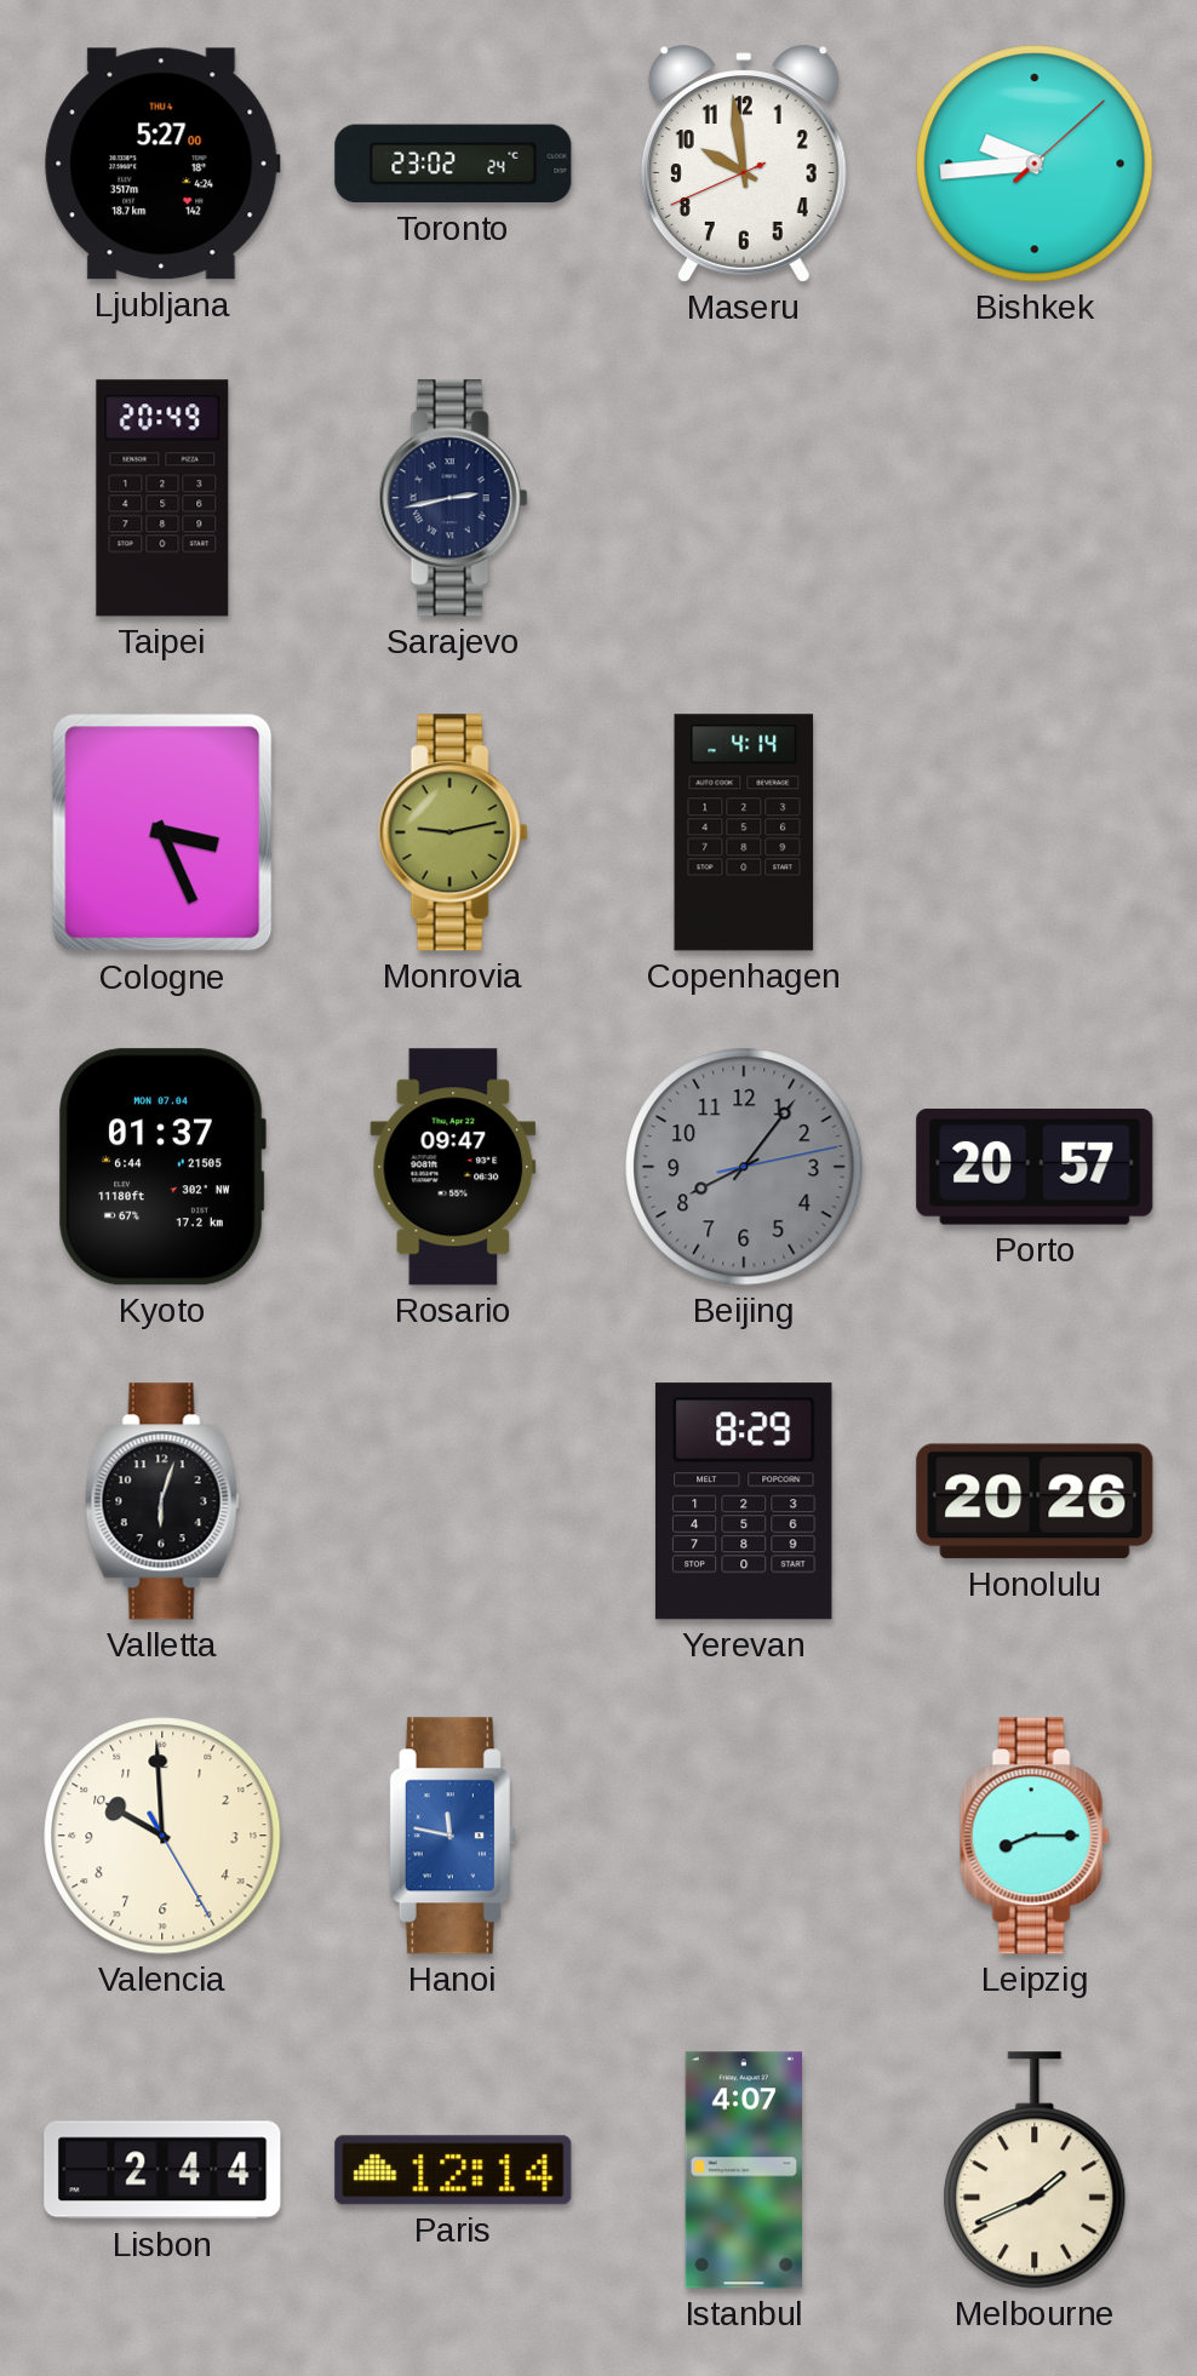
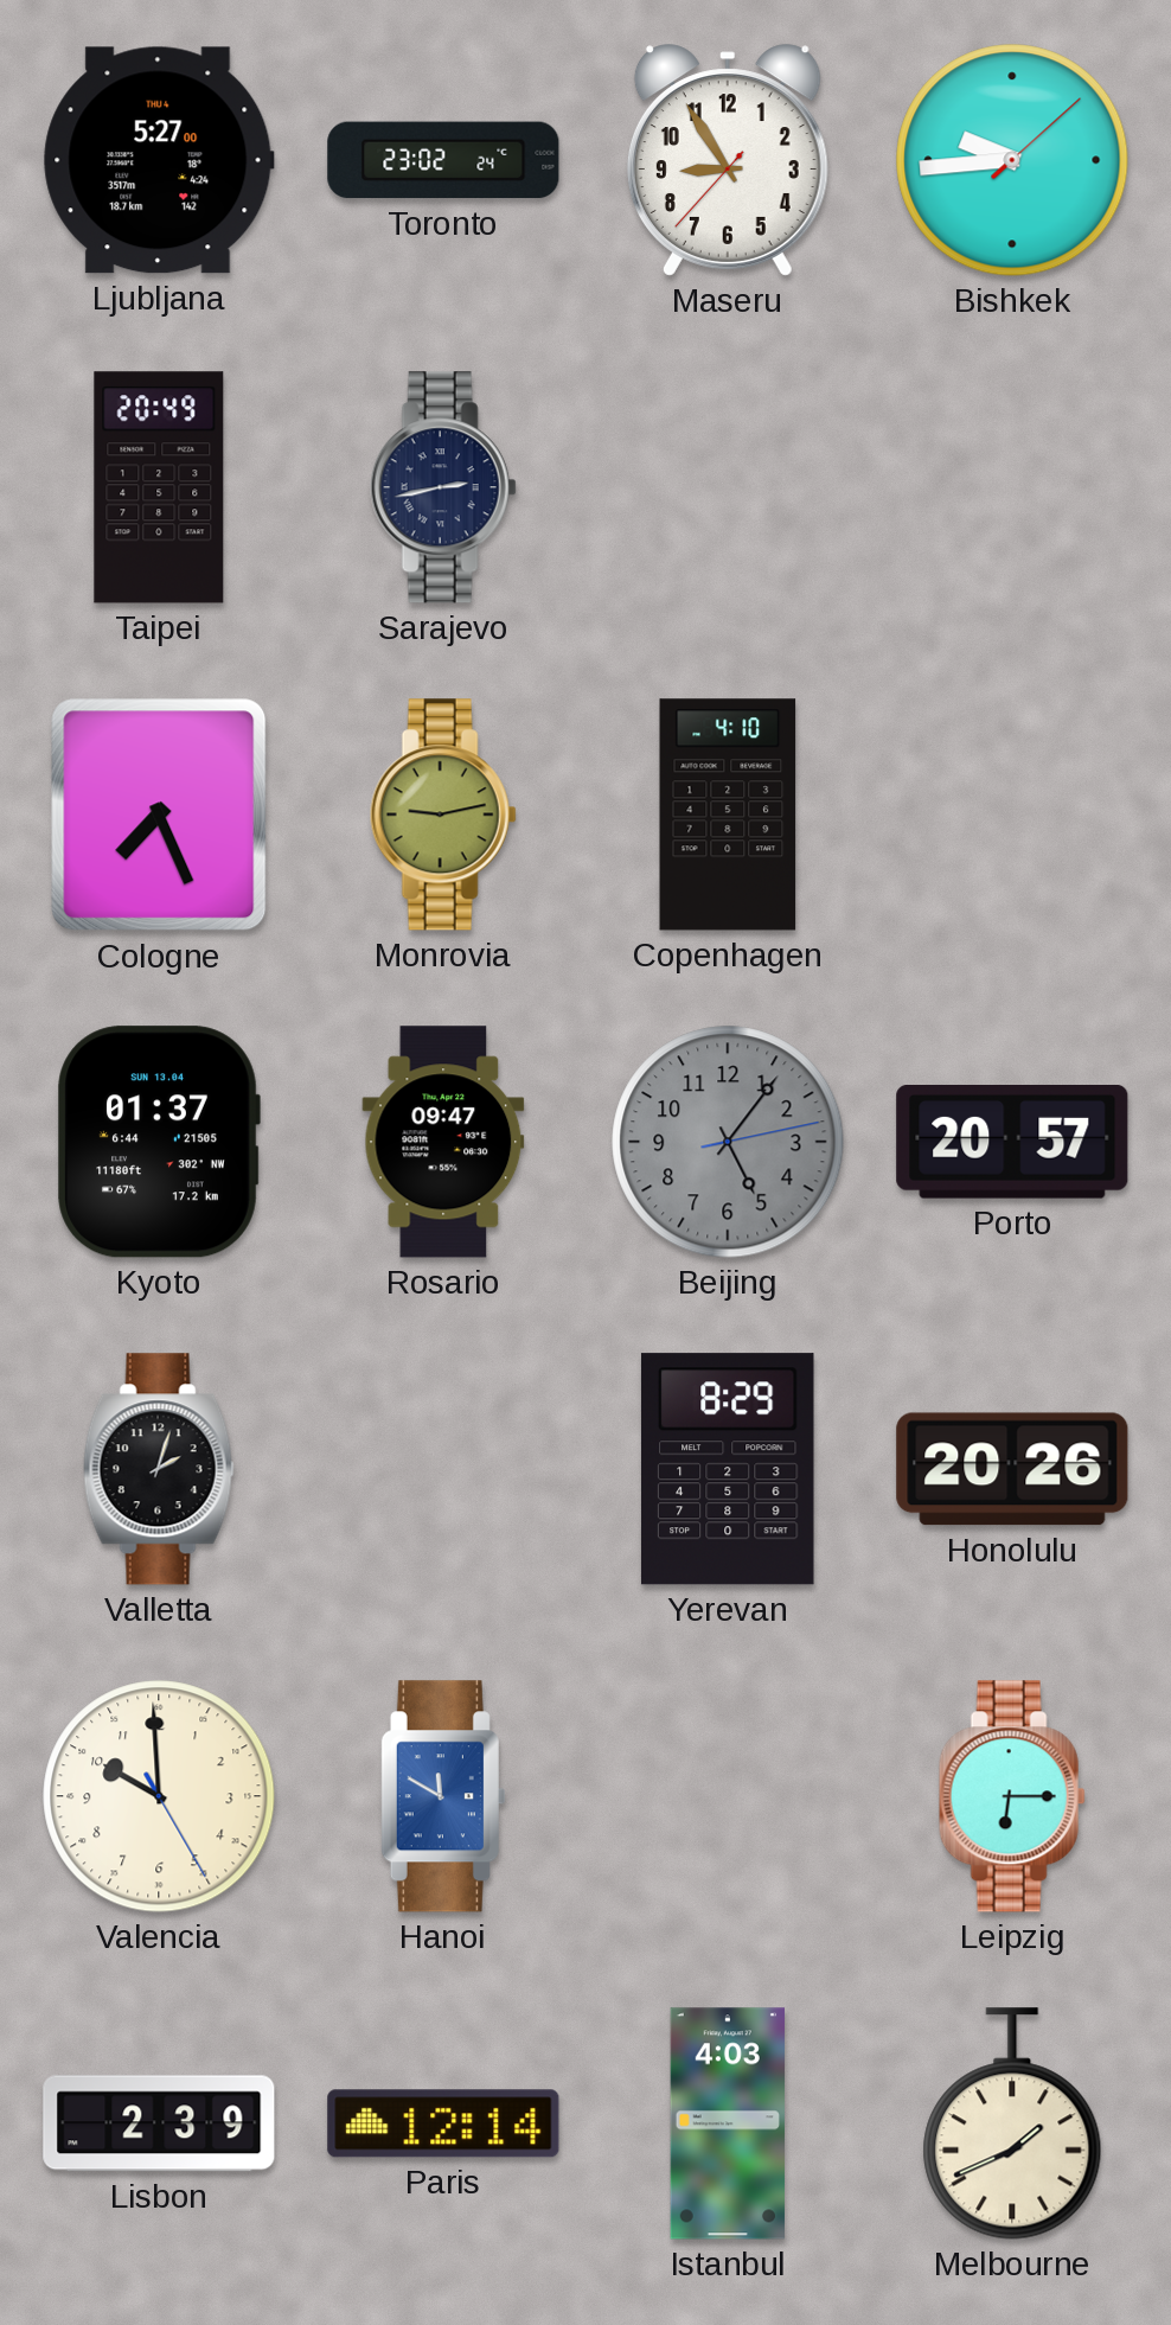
Maseru: 9:58 -> 8:54 (728, 160)
Cologne: 3:26 -> 7:26 (159, 815)
Copenhagen: 4:14 -> 4:10 (728, 815)
Kyoto date: MON 07.04 -> SUN 13.04 (159, 1142)
Beijing: 8:06 -> 5:06 (728, 1142)
Valletta: 6:03 -> 2:03 (159, 1469)
Hanoi: 11:47 -> 11:50 (442, 1796)
Leipzig: 8:15 -> 6:15 (1012, 1796)
Lisbon: 2:44 -> 2:39 (159, 2123)
Istanbul: 4:07 -> 4:03 (727, 2123)
